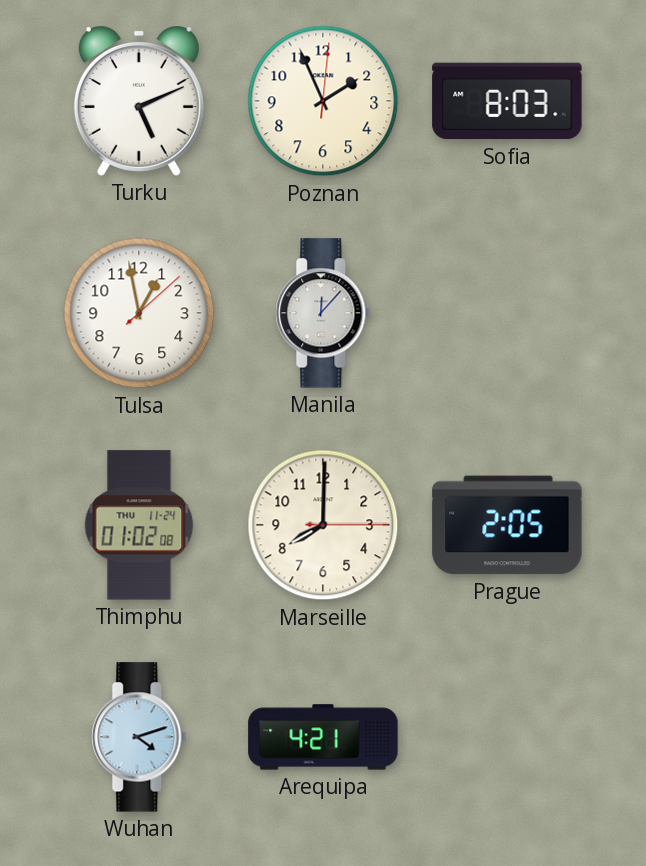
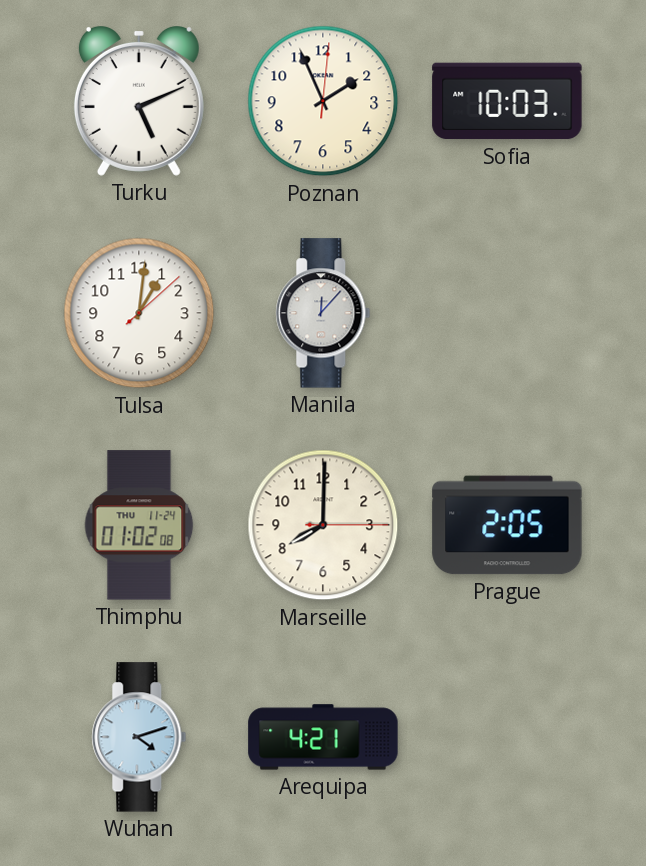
Sofia: 8:03 -> 10:03 (507, 101)
Tulsa: 12:58 -> 1:01 (139, 313)
